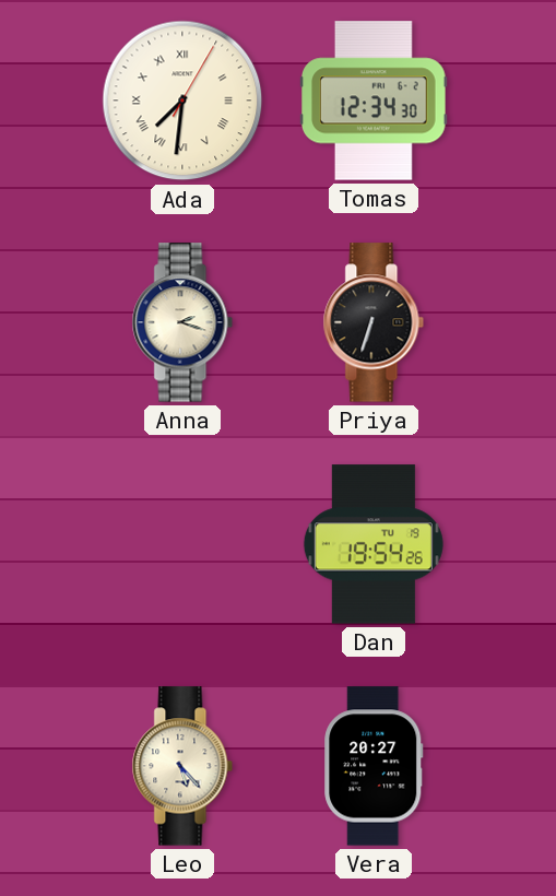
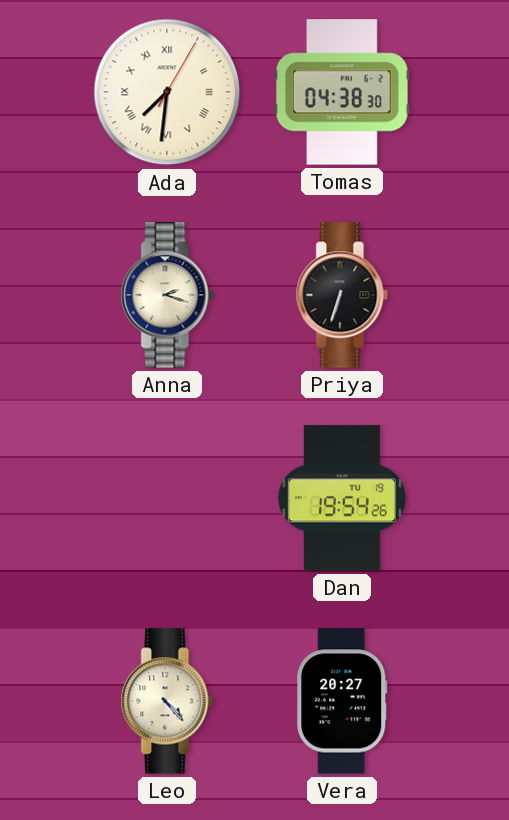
Tomas: 12:34 -> 04:38 (342, 92)
Leo: 5:23 -> 4:23 (167, 701)
